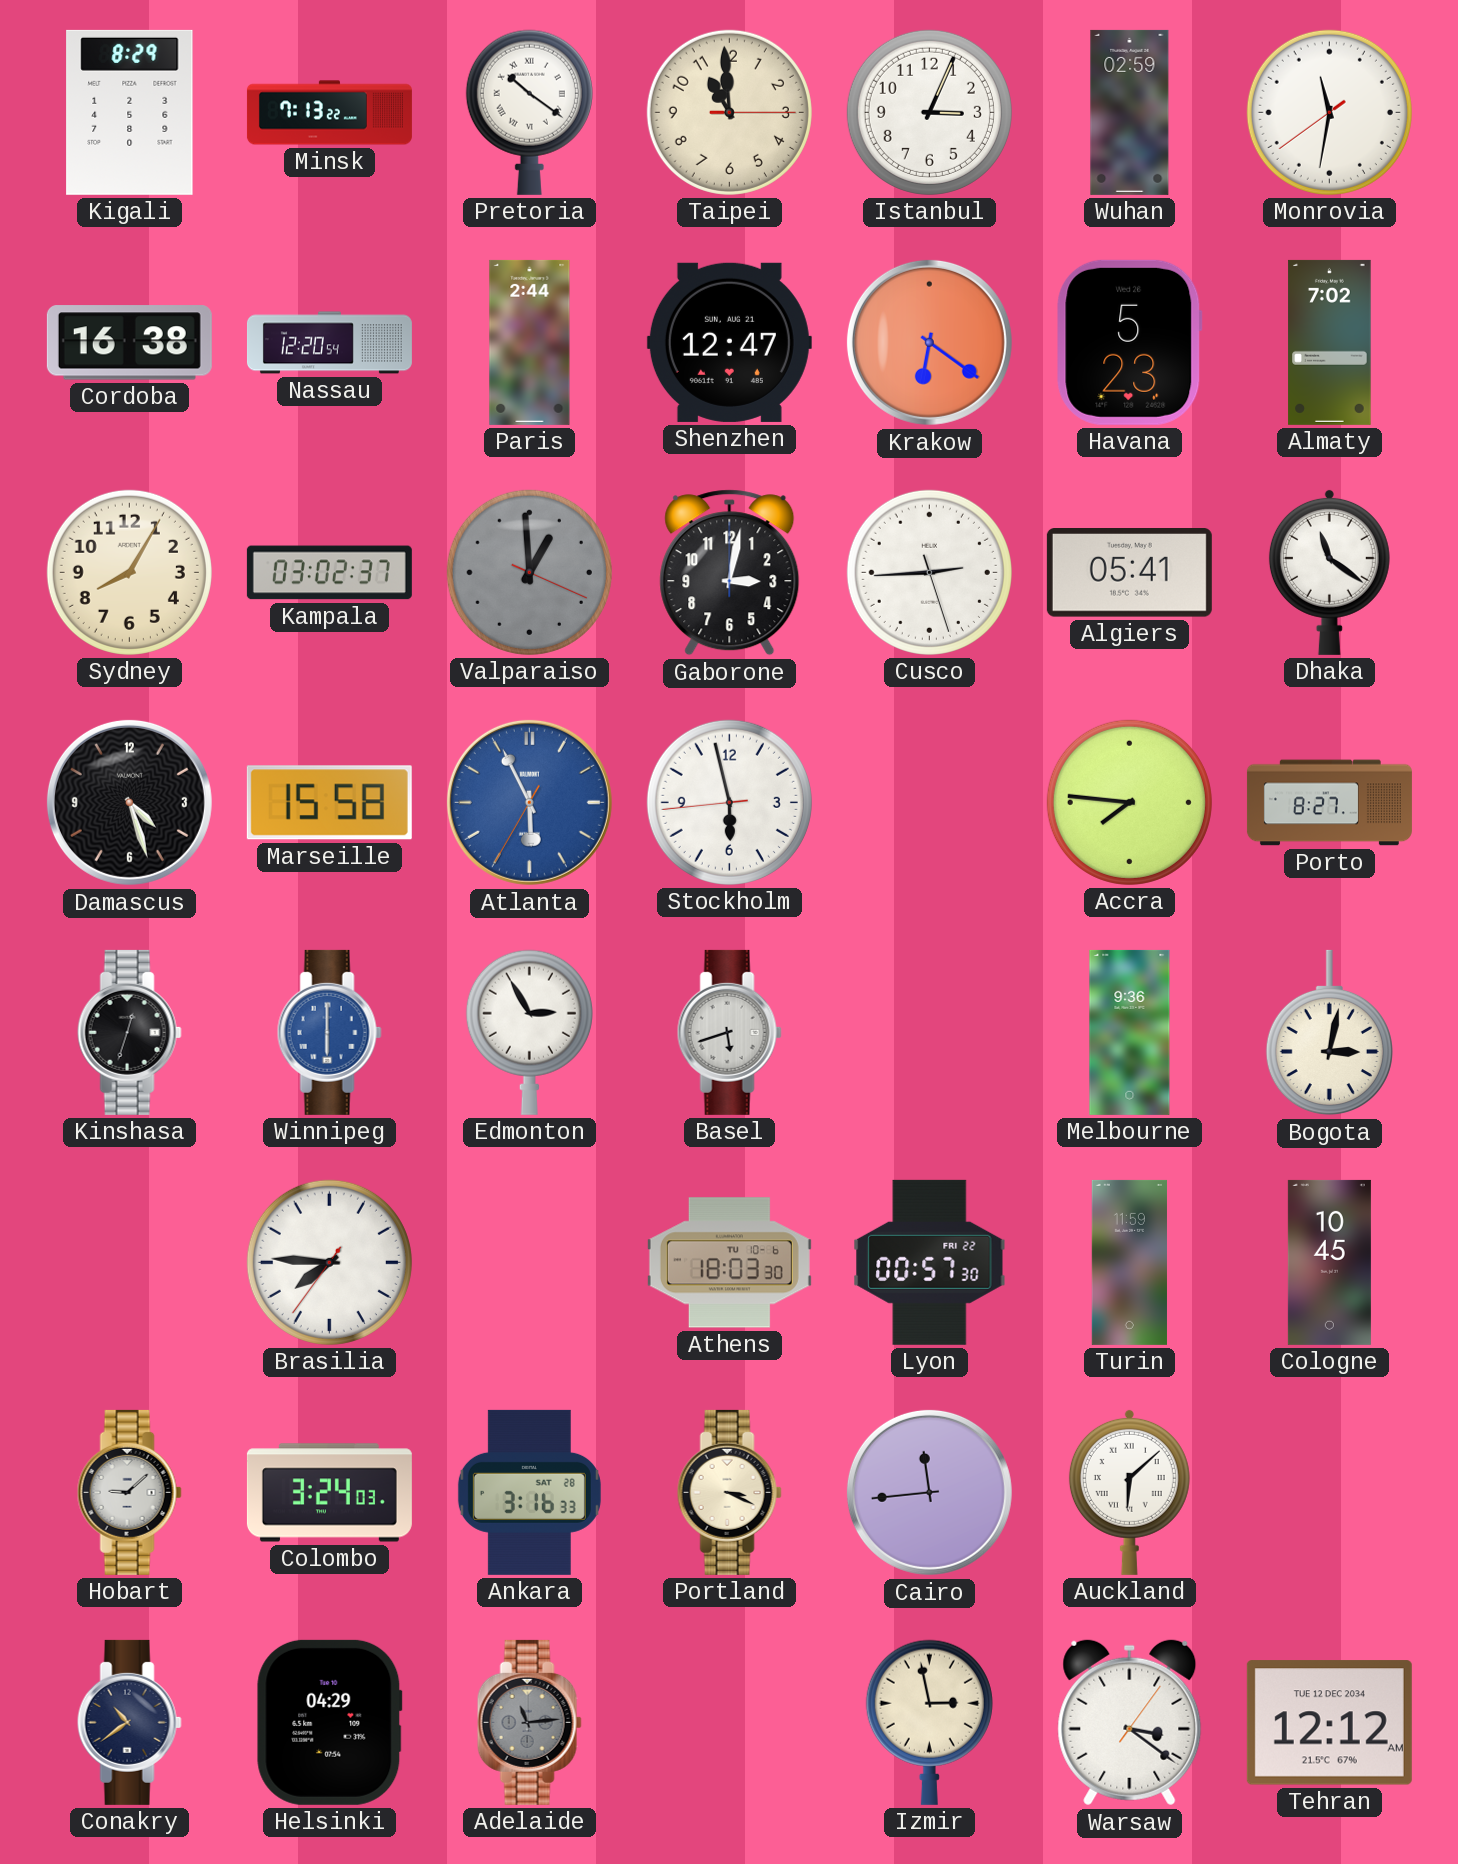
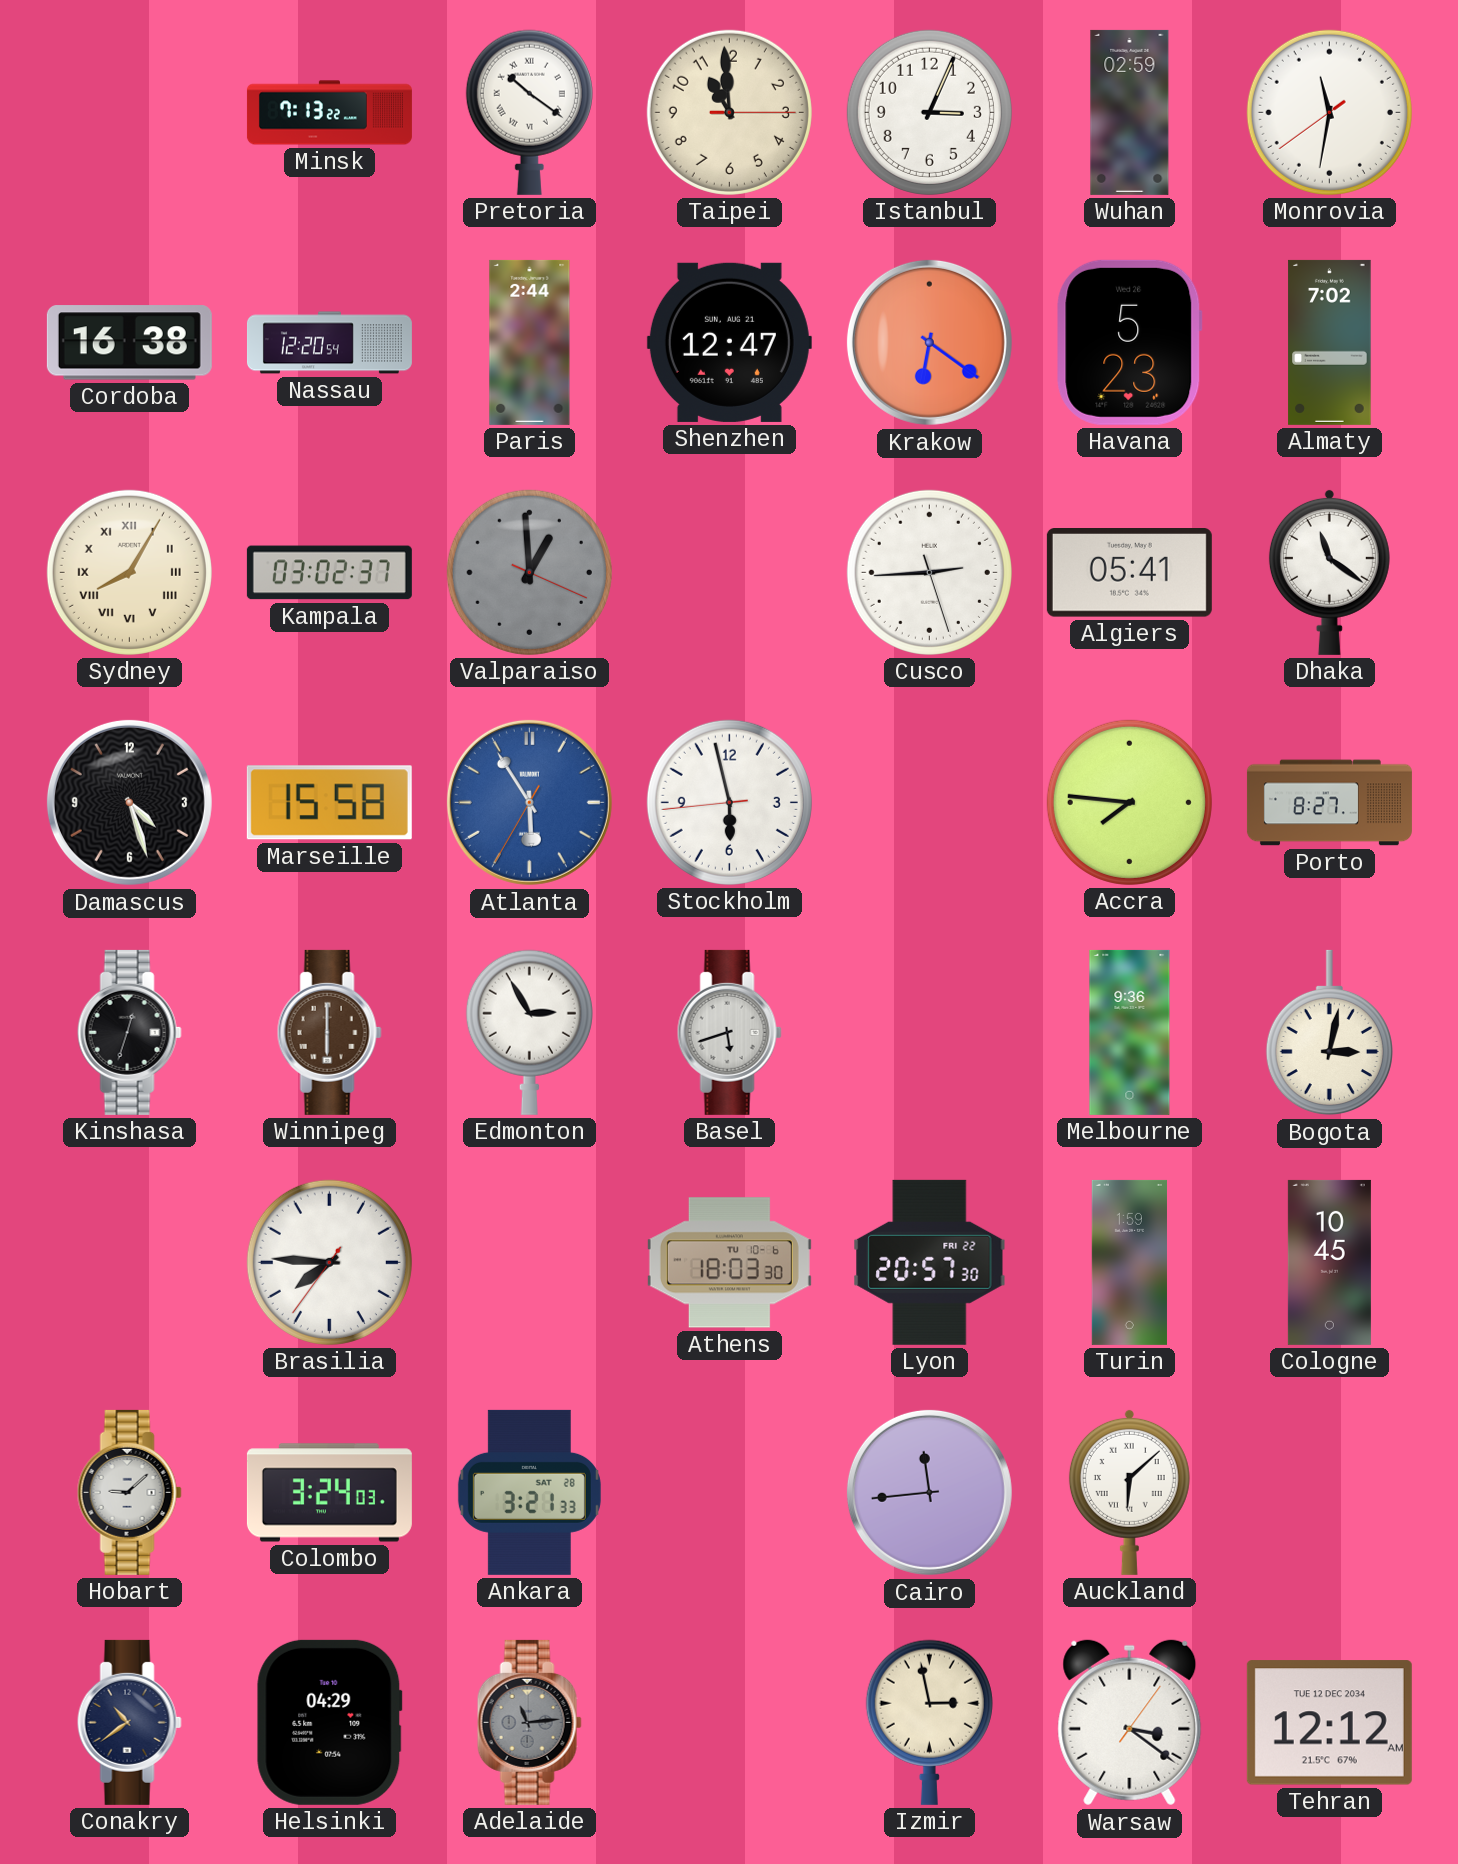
Kigali: 8:29 -> none (130, 112)
Sydney numerals: Arabic -> Roman (129, 572)
Gaborone: 3:02 -> none (730, 573)
Atlanta: 5:55 -> 5:54 (529, 802)
Winnipeg dial: blue -> brown (329, 1032)
Lyon: 00:57 -> 20:57 (930, 1262)
Turin: 11:59 -> 1:59 (1129, 1262)
Ankara: 3:16 -> 3:21 (529, 1492)
Portland: 3:19 -> none (729, 1492)
